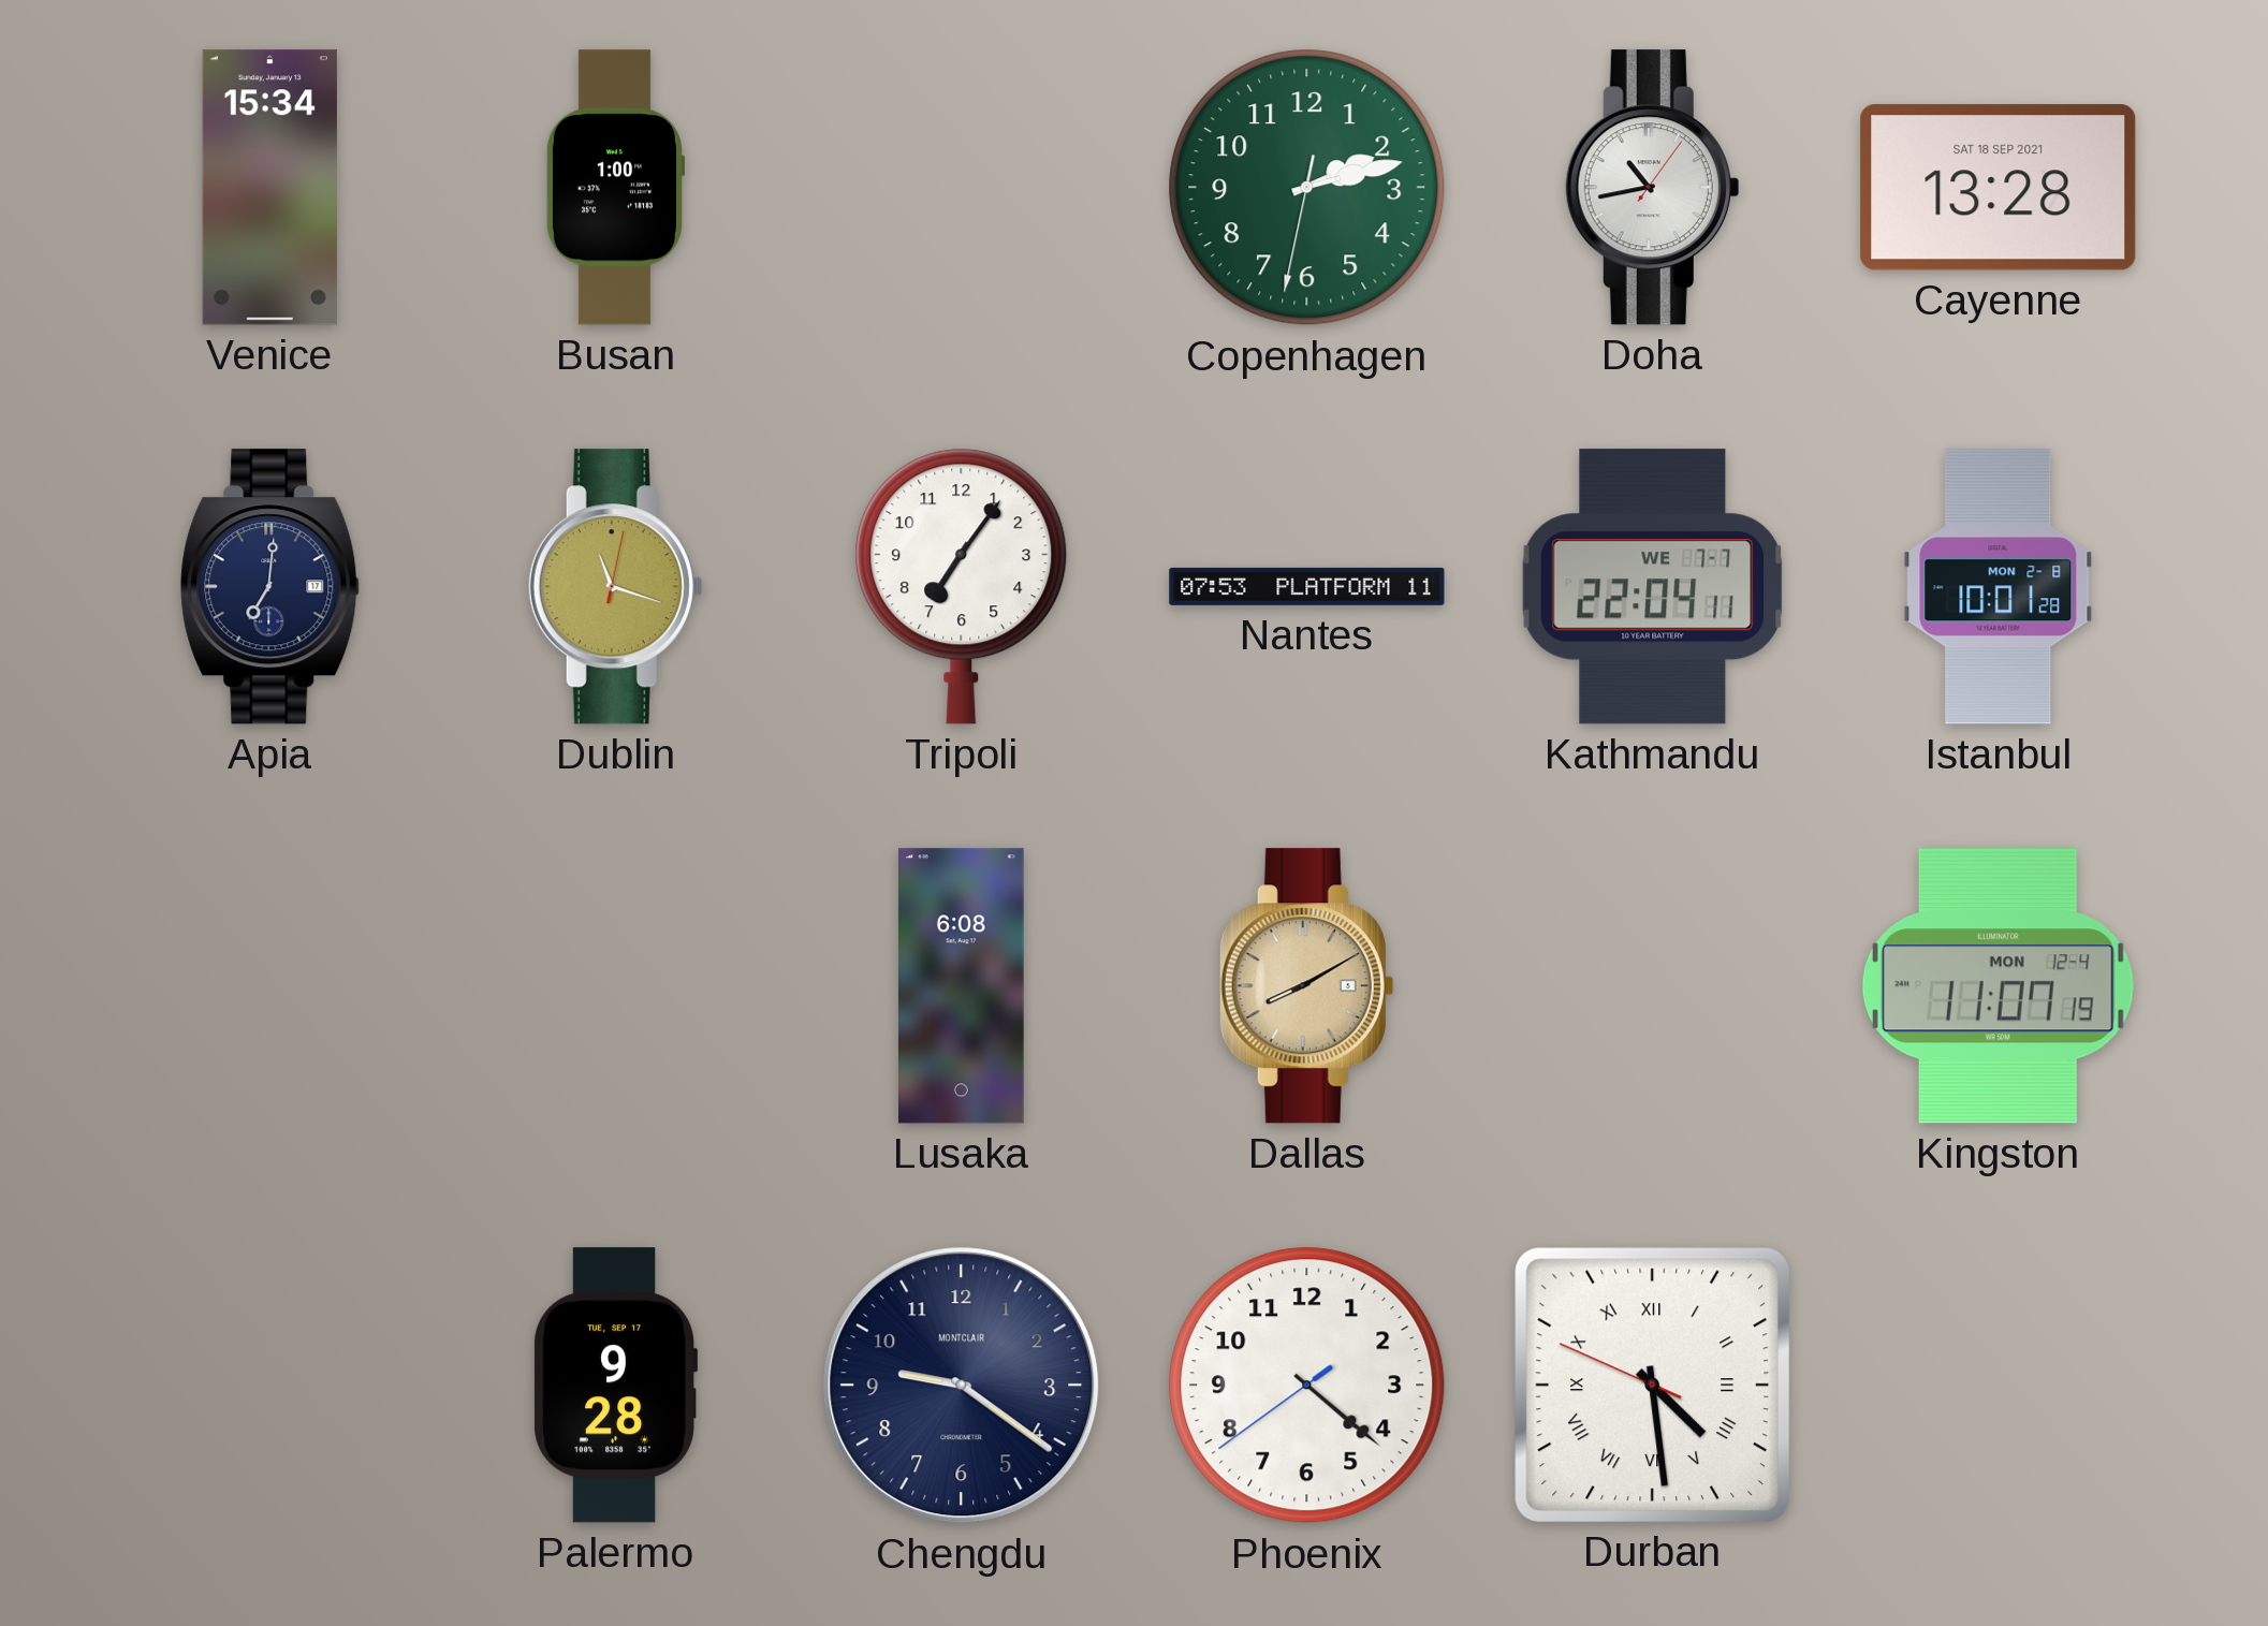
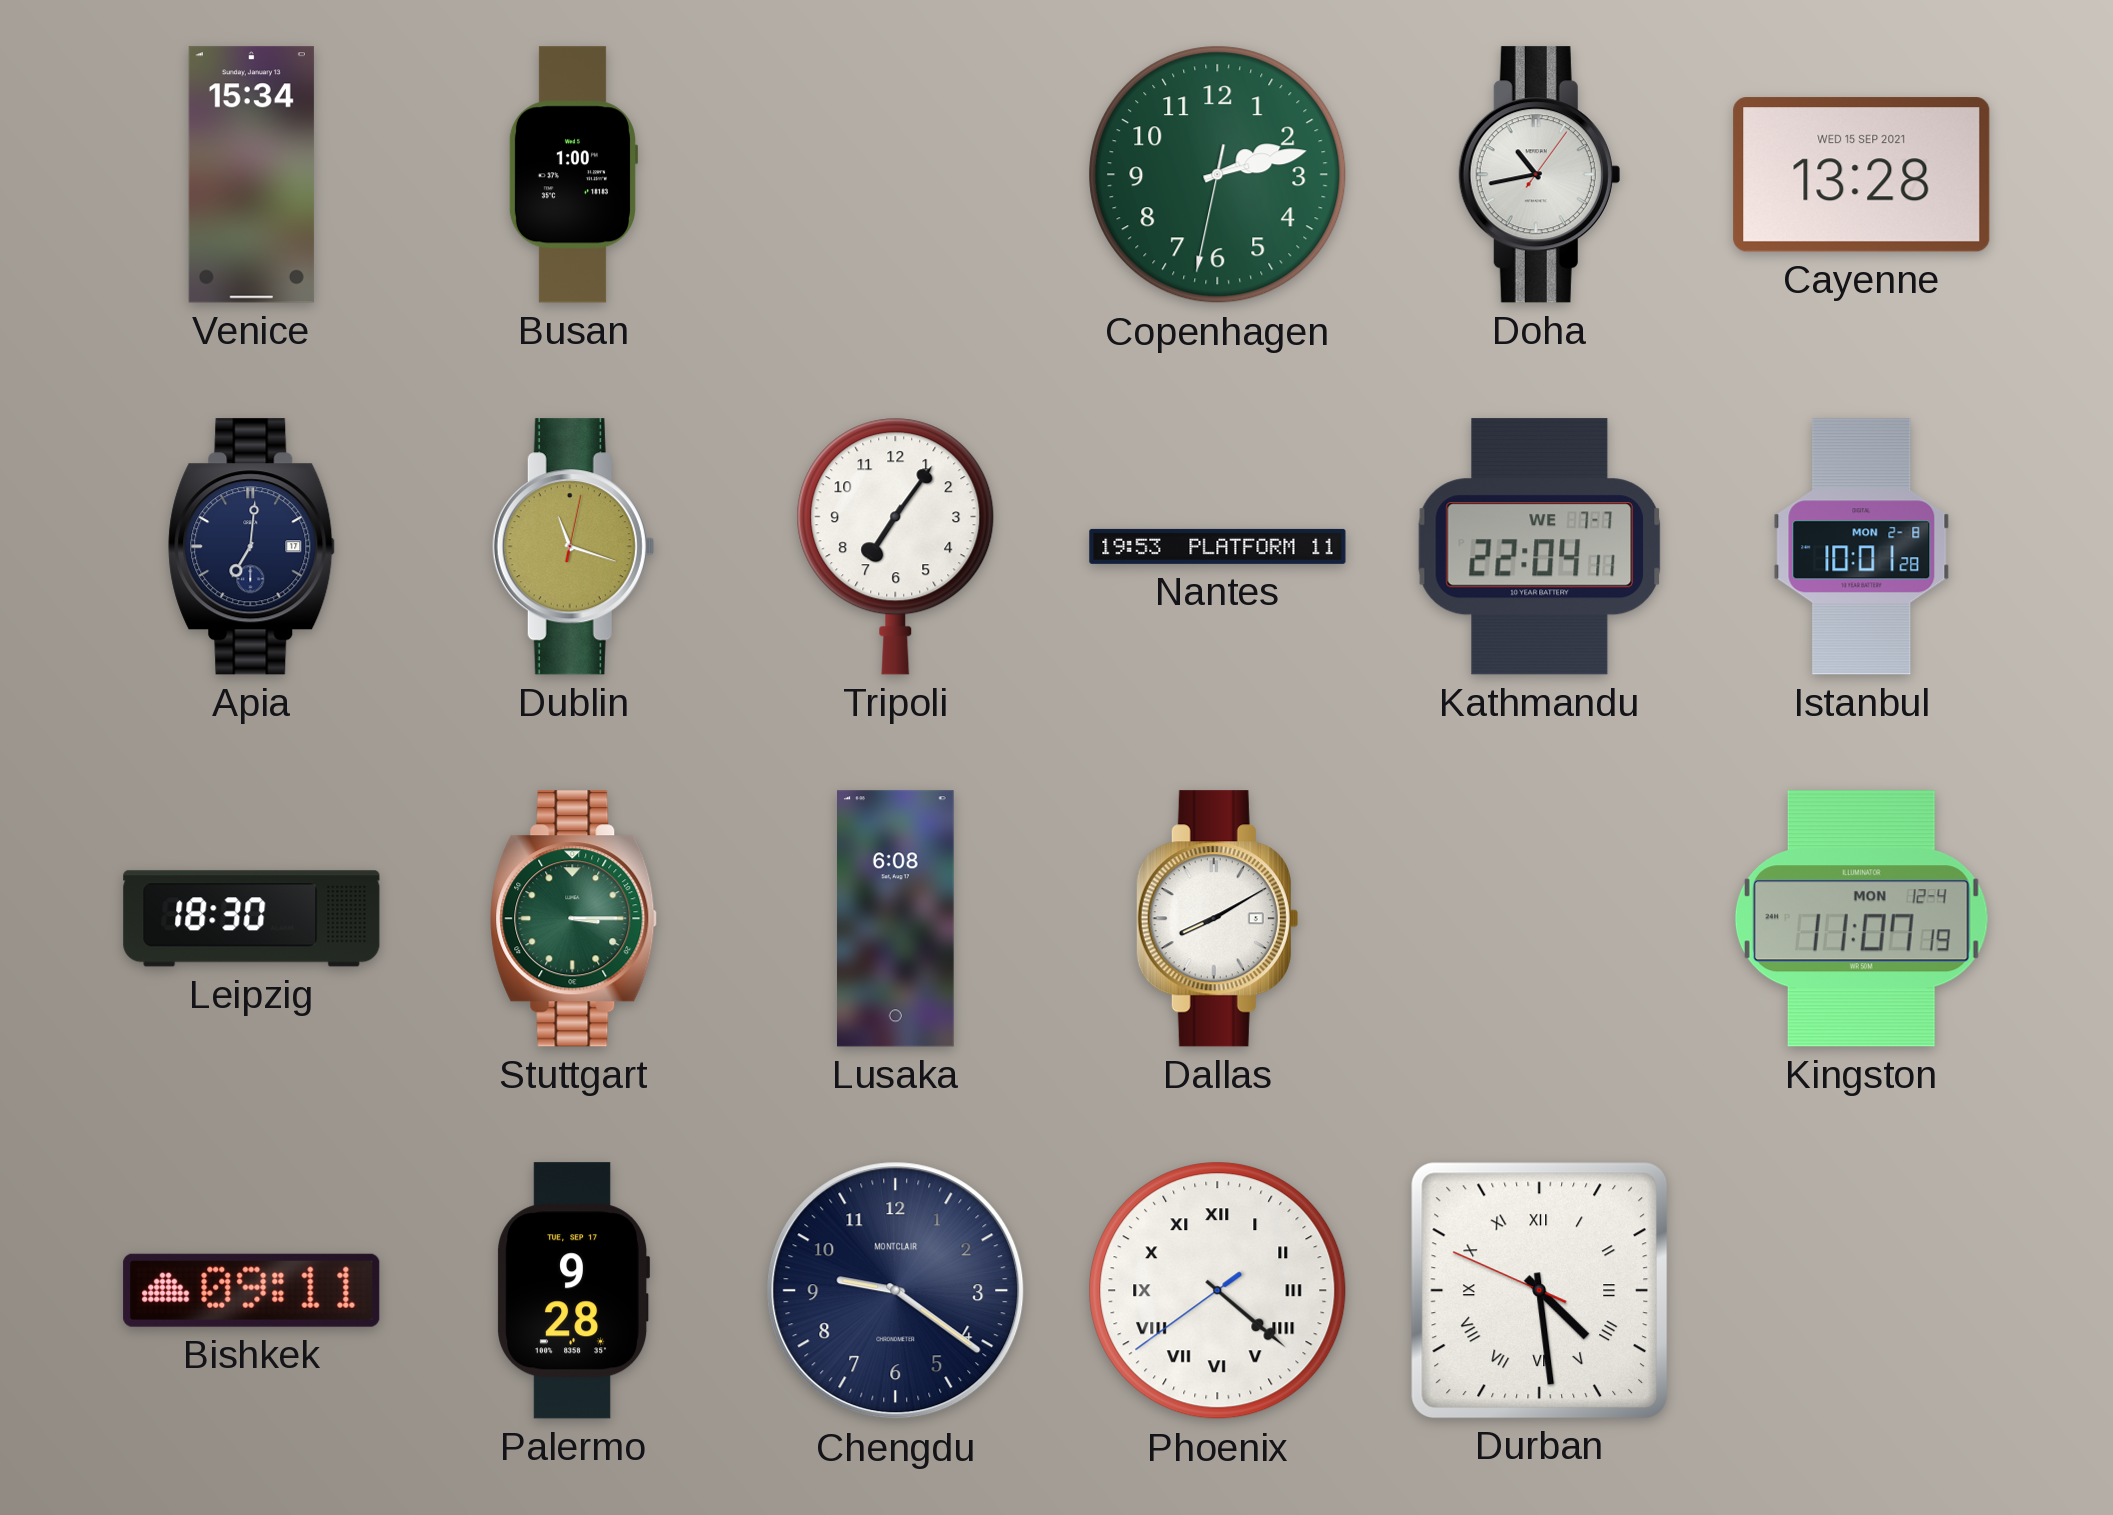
Cayenne date: SAT 18 SEP 2021 -> WED 15 SEP 2021 (1862, 175)
Nantes: 07:53 -> 19:53 (1218, 546)
Leipzig: none -> 18:30 (252, 919)
Stuttgart: none -> 3:15 (574, 919)
Dallas dial: champagne -> white (1217, 919)
Bishkek: none -> 09:11 (252, 1290)
Phoenix numerals: Arabic -> Roman (1218, 1291)
